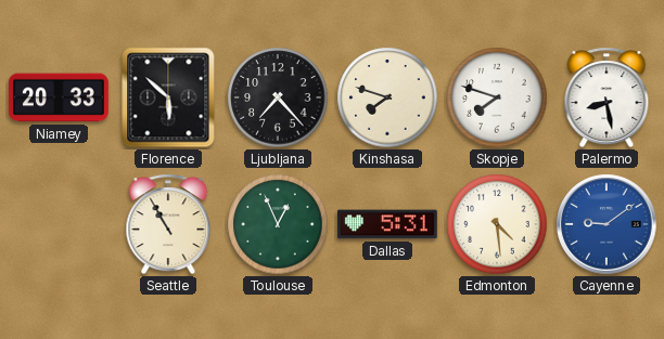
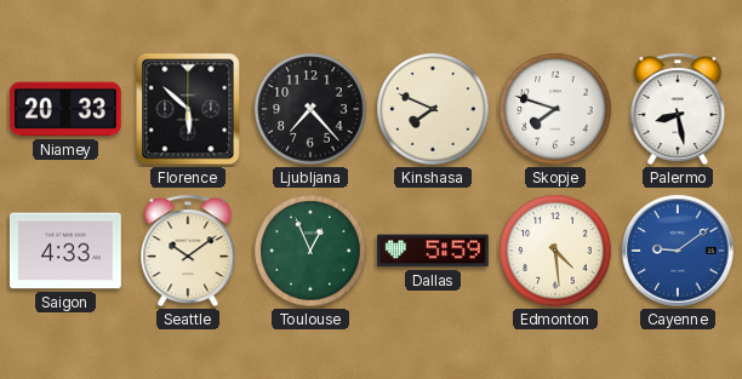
Kinshasa: 7:48 -> 7:49 (433, 109)
Saigon: none -> 4:33 (65, 251)
Seattle: 10:55 -> 10:09 (188, 251)
Dallas: 5:31 -> 5:59 (433, 251)
